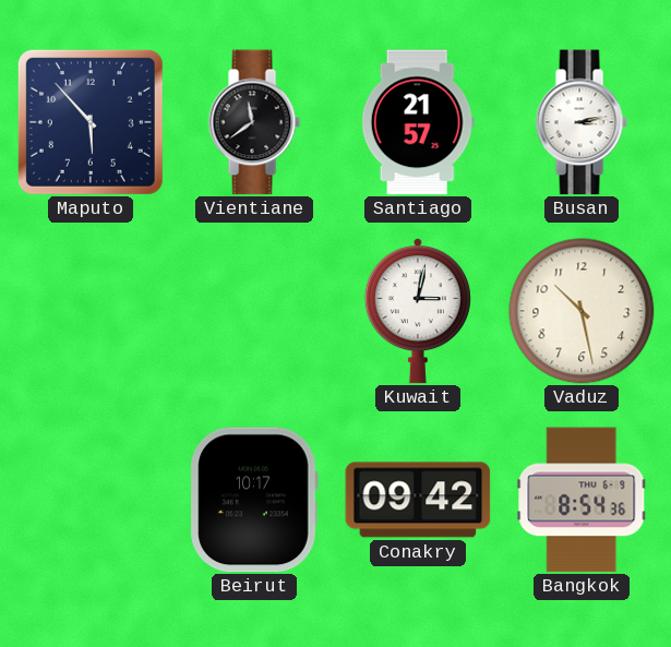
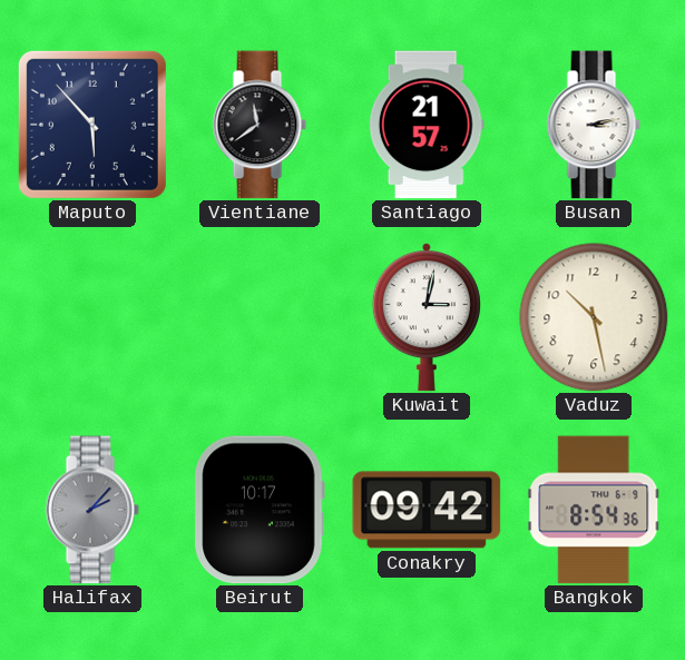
Halifax: none -> 2:07 (92, 510)
